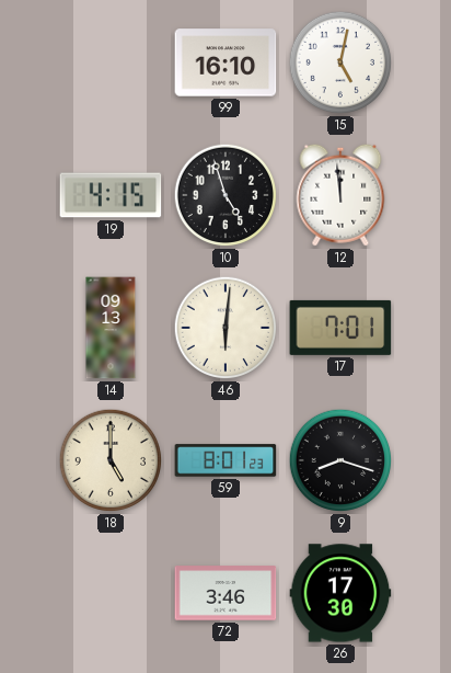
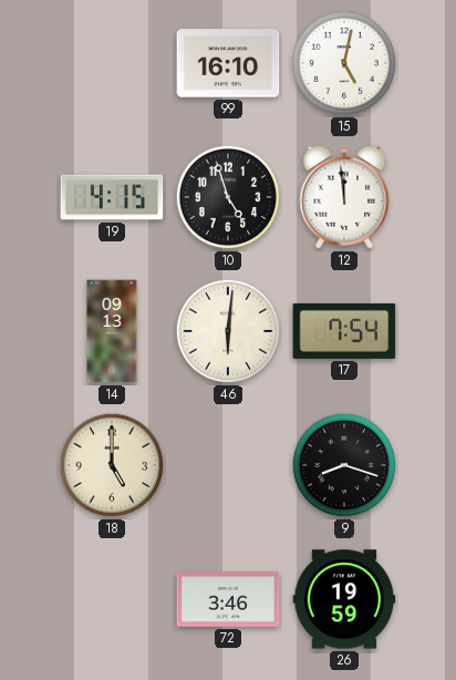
17: 7:01 -> 7:54 (344, 331)
59: 8:01 -> none (225, 460)
26: 17:30 -> 19:59 (344, 599)
